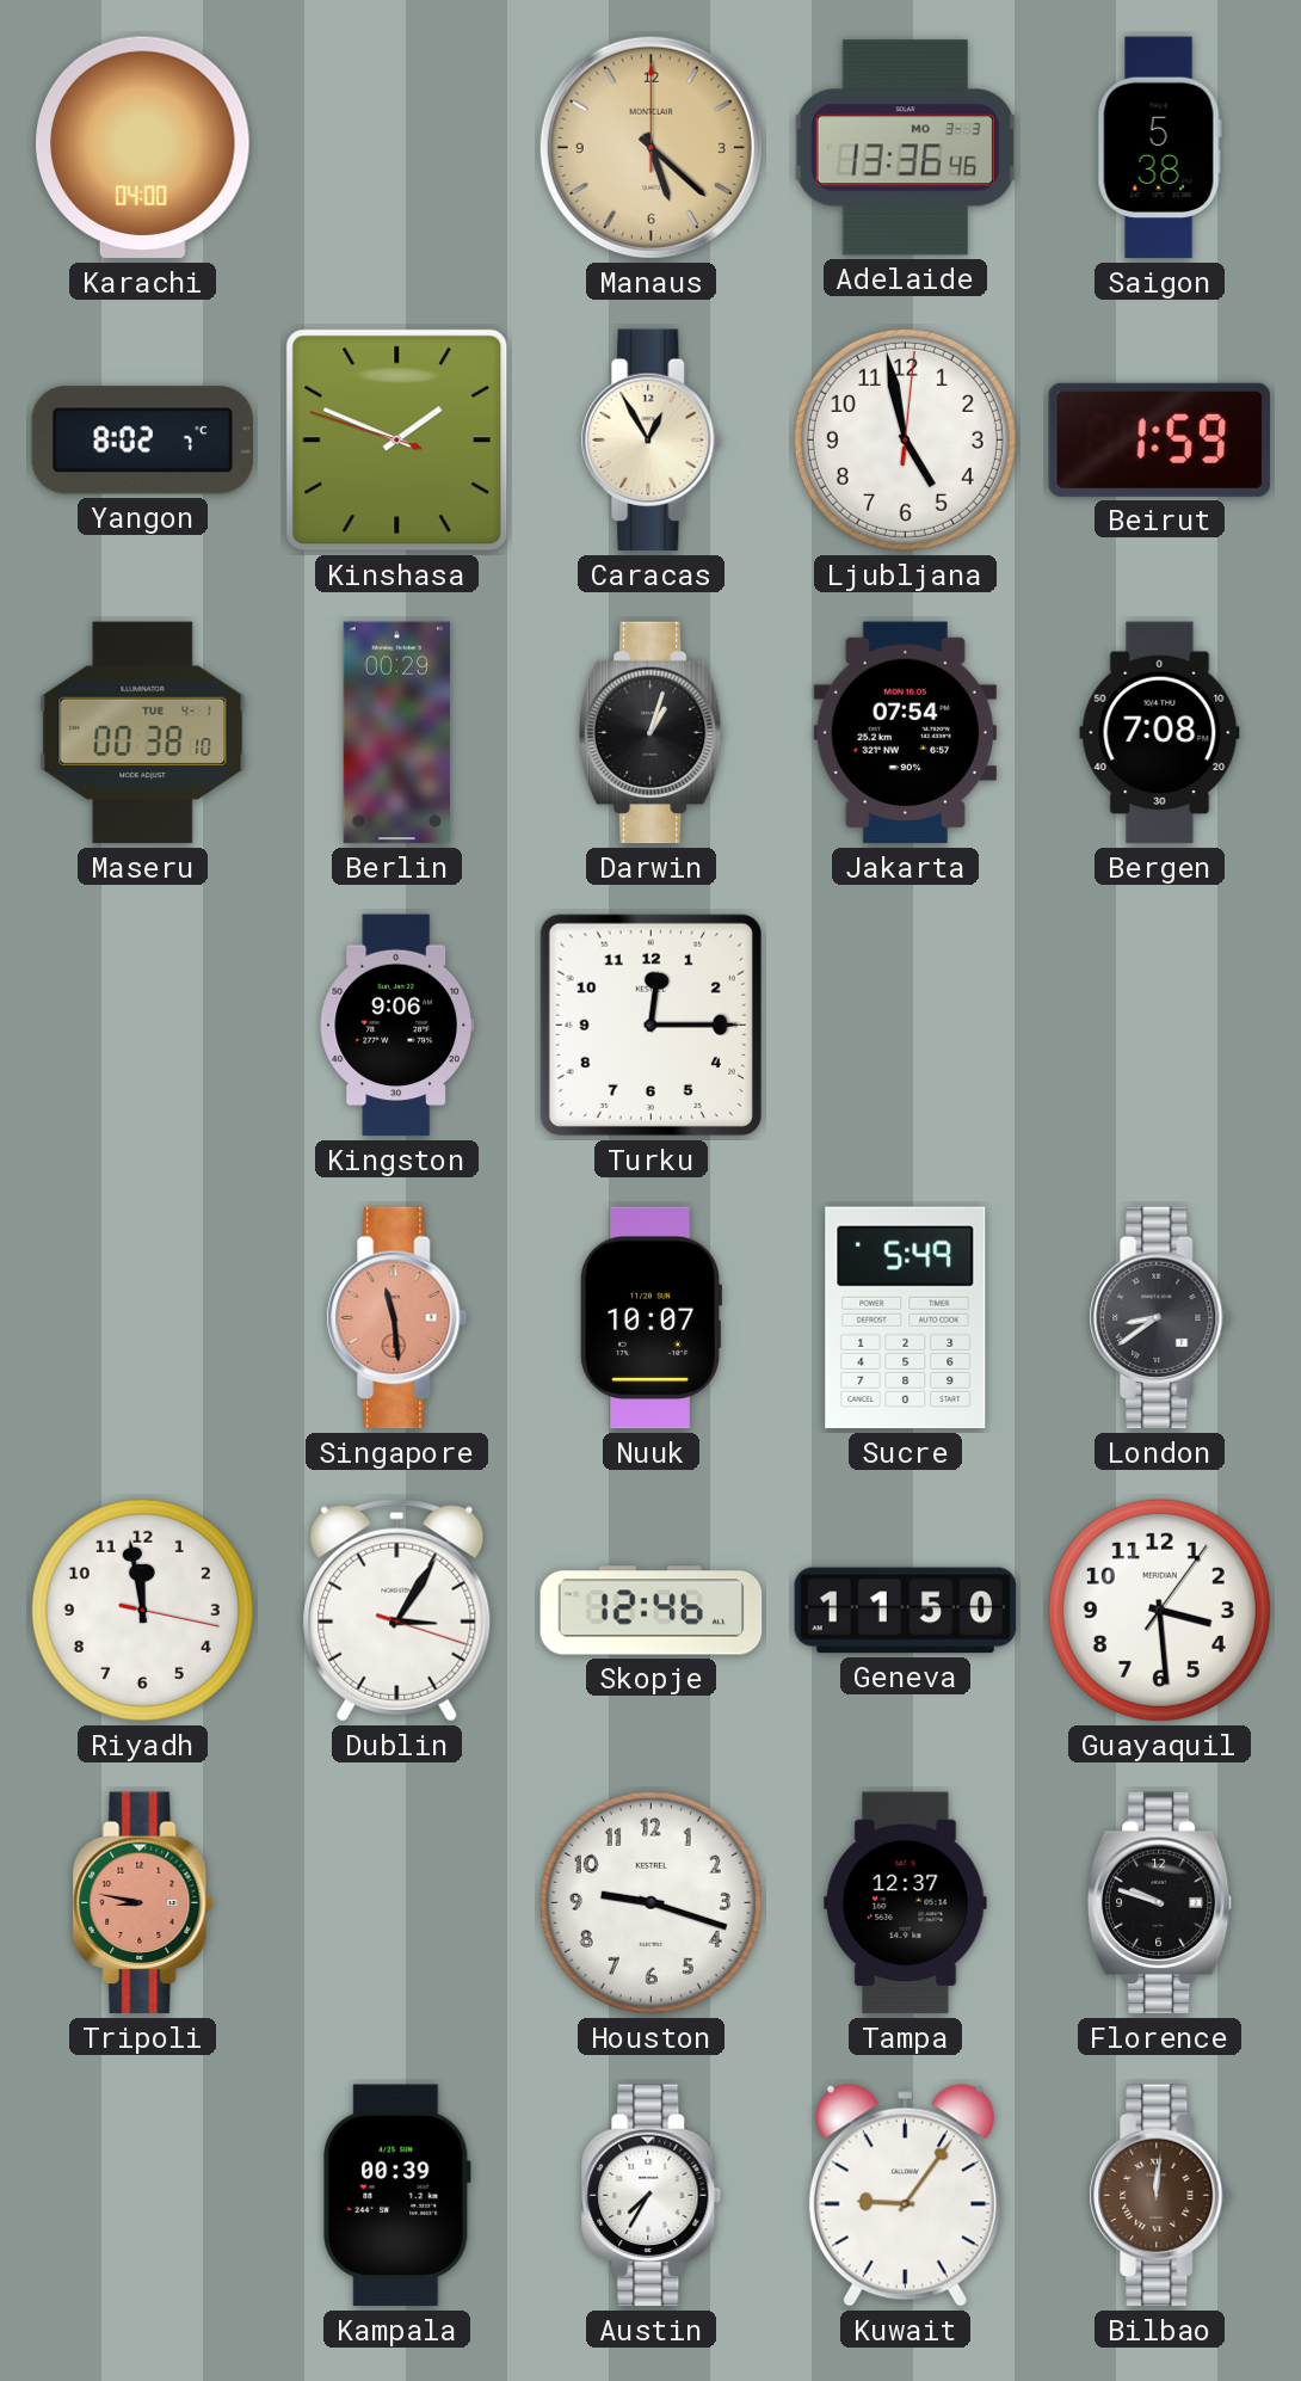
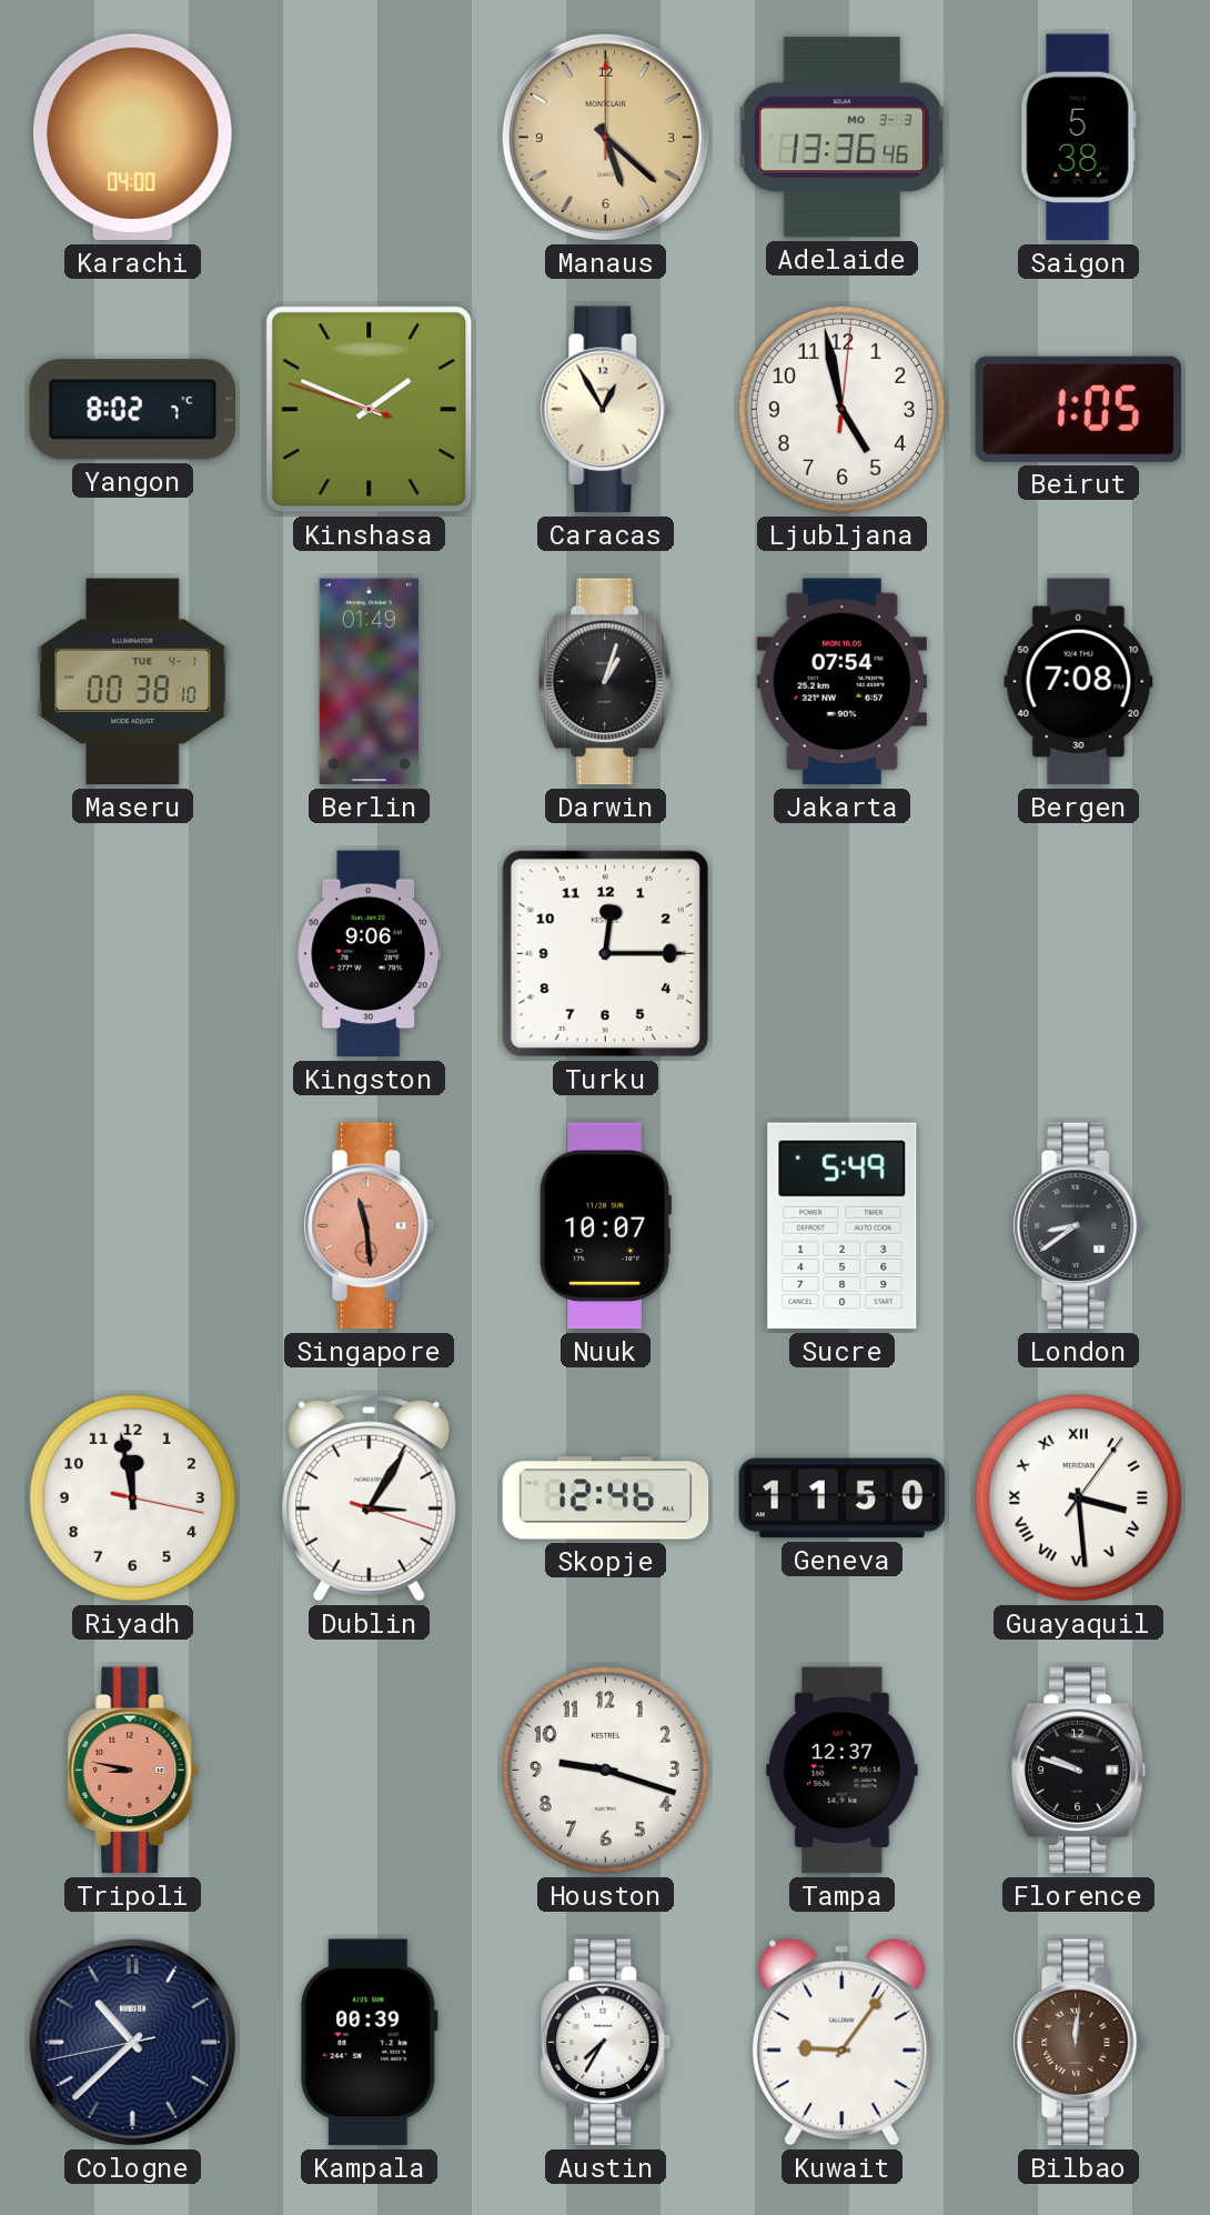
Beirut: 1:59 -> 1:05 (1079, 409)
Berlin: 00:29 -> 01:49 (369, 682)
Guayaquil numerals: Arabic -> Roman (1078, 1497)
Cologne: none -> 10:37 (132, 2042)
